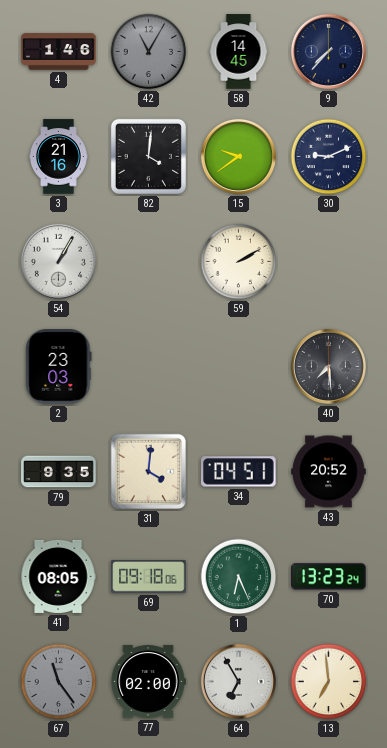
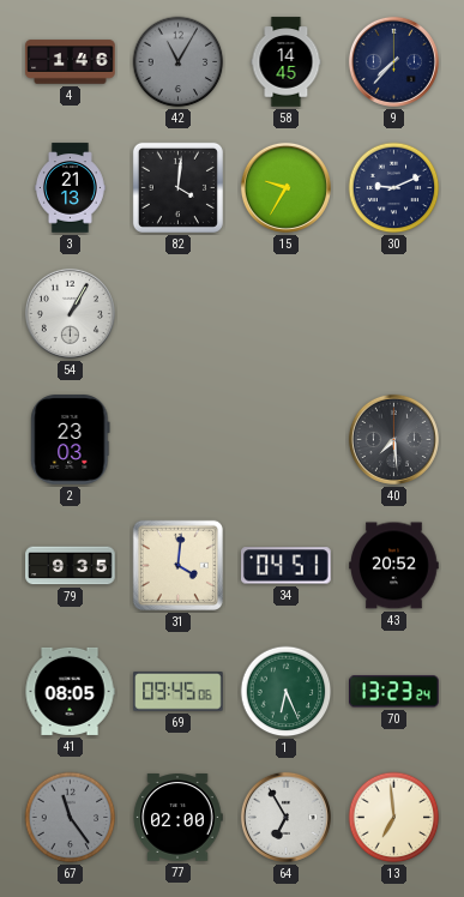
3: 21:16 -> 21:13 (71, 188)
15: 9:39 -> 9:35 (285, 187)
59: 2:10 -> none (239, 262)
69: 09:18 -> 09:45 (179, 692)
